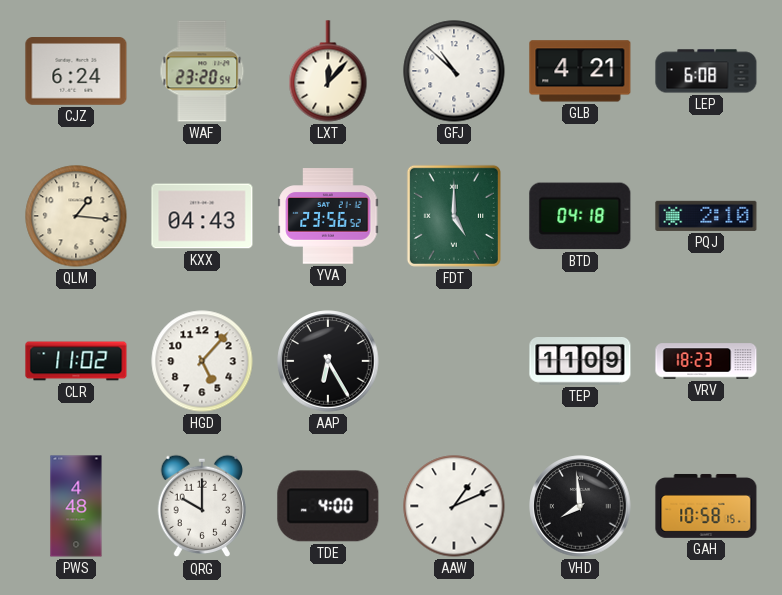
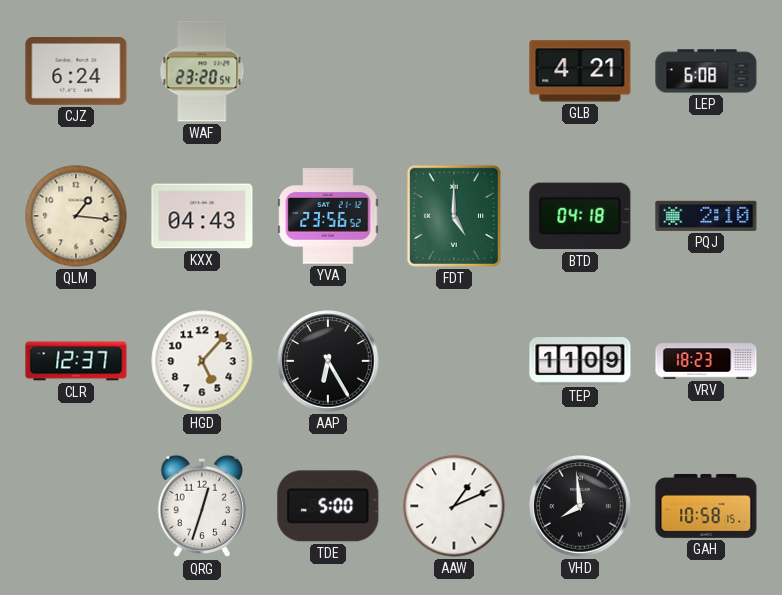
LXT: 12:07 -> none (328, 71)
GFJ: 10:52 -> none (454, 71)
CLR: 11:02 -> 12:37 (76, 361)
PWS: 4:48 -> none (76, 506)
QRG: 10:00 -> 12:33 (201, 506)
TDE: 4:00 -> 5:00 (328, 506)
